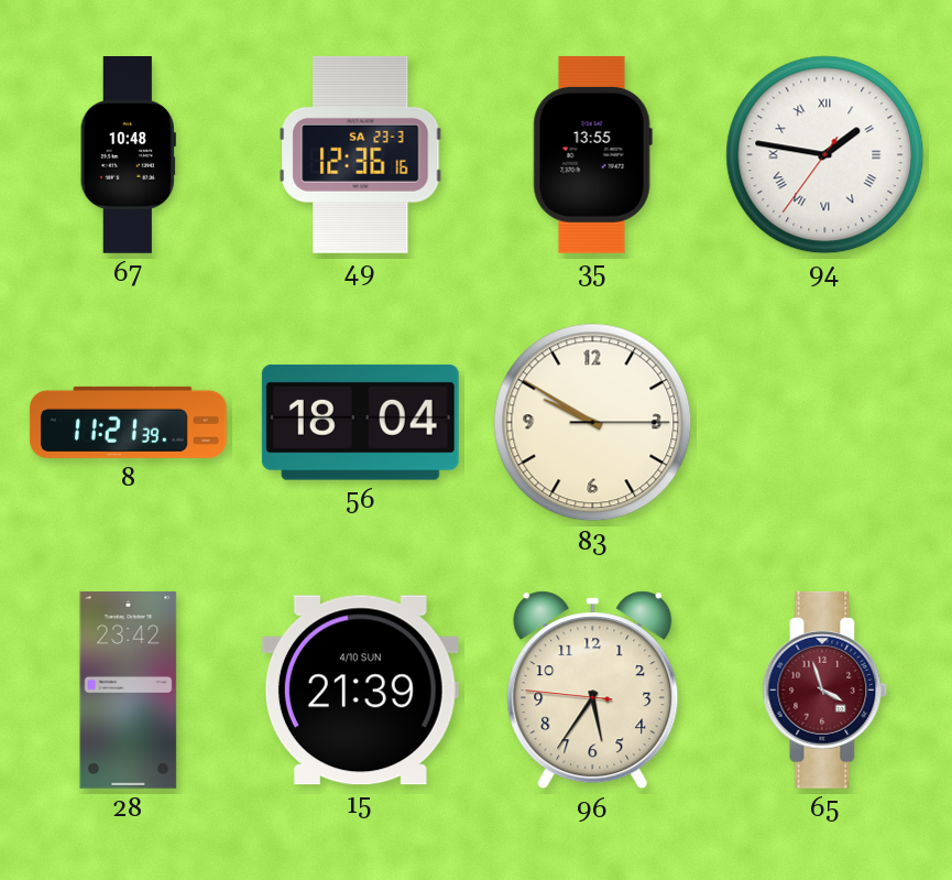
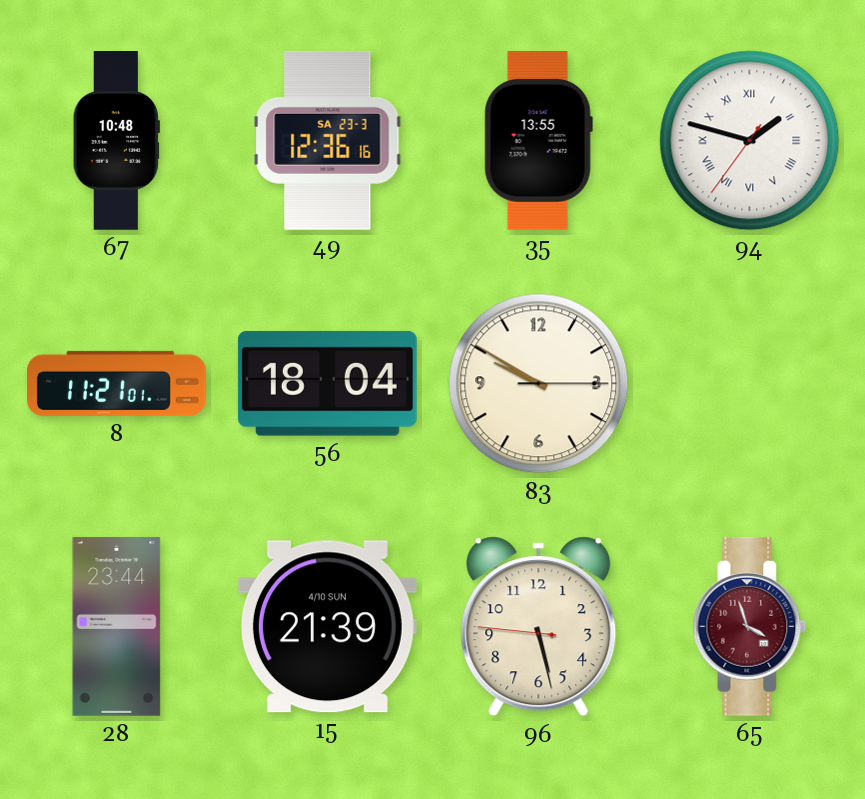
94: 1:46 -> 1:47 (750, 141)
8: 11:21:39 -> 11:21:01 (116, 383)
28: 23:42 -> 23:44 (117, 626)
96: 5:35 -> 5:27 (539, 627)
